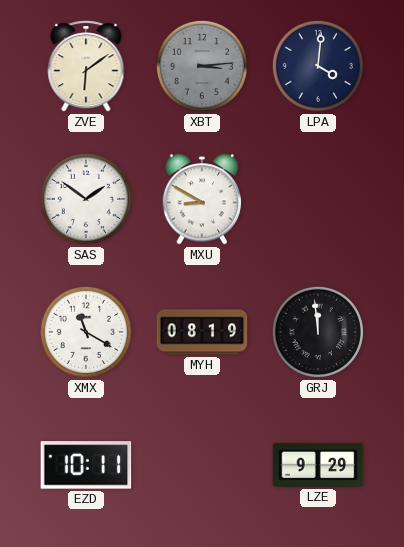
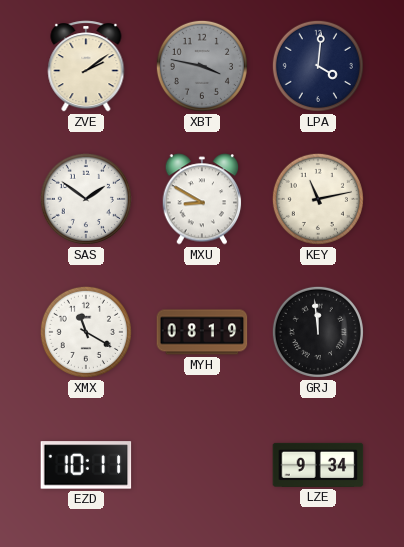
ZVE: 6:09 -> 2:09 (86, 66)
XBT: 3:14 -> 3:47 (202, 66)
KEY: none -> 11:13 (318, 199)
LZE: 9:29 -> 9:34 (318, 465)
